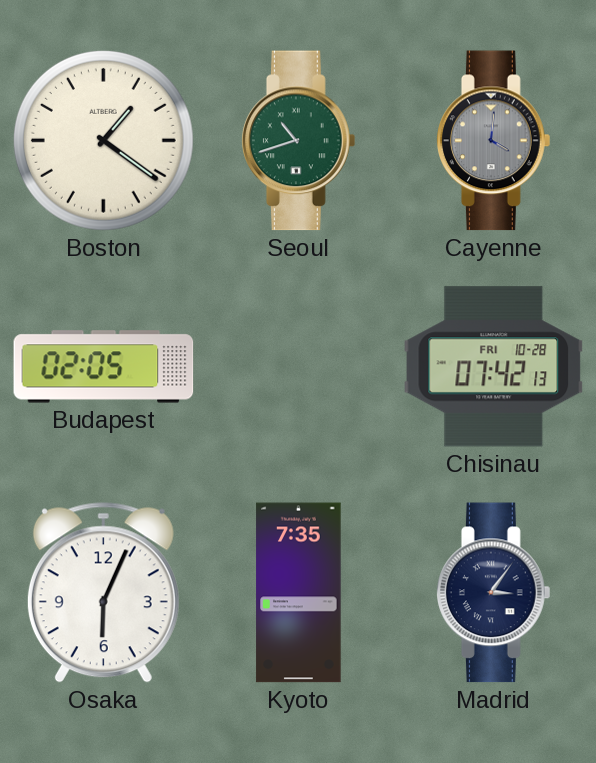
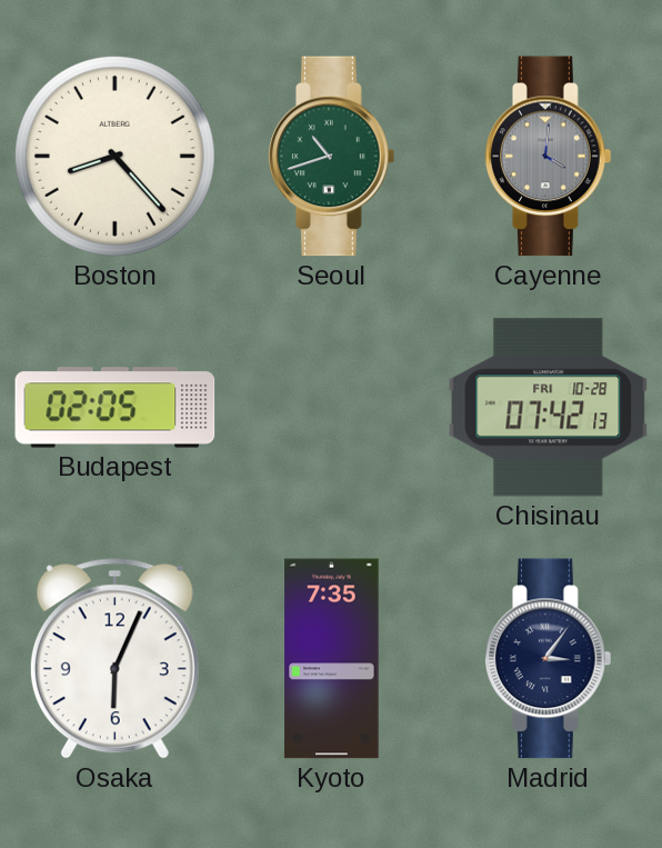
Boston: 1:21 -> 8:23 (114, 156)
